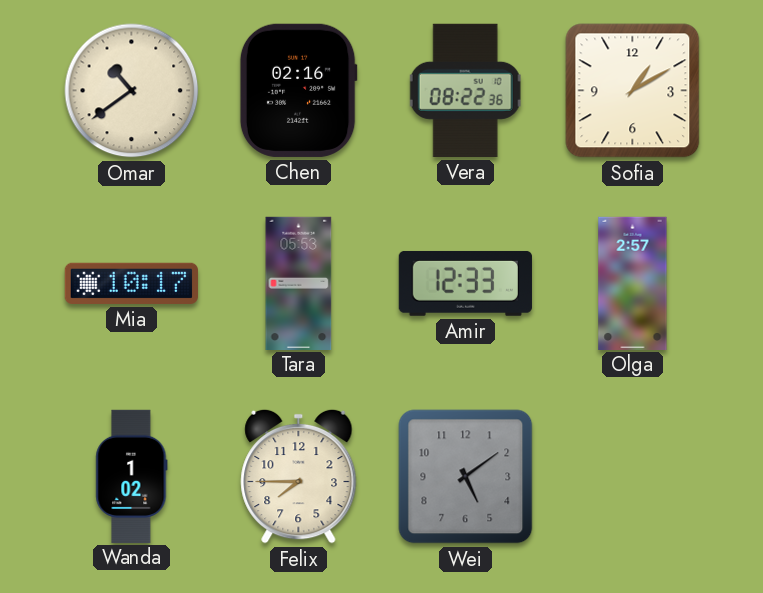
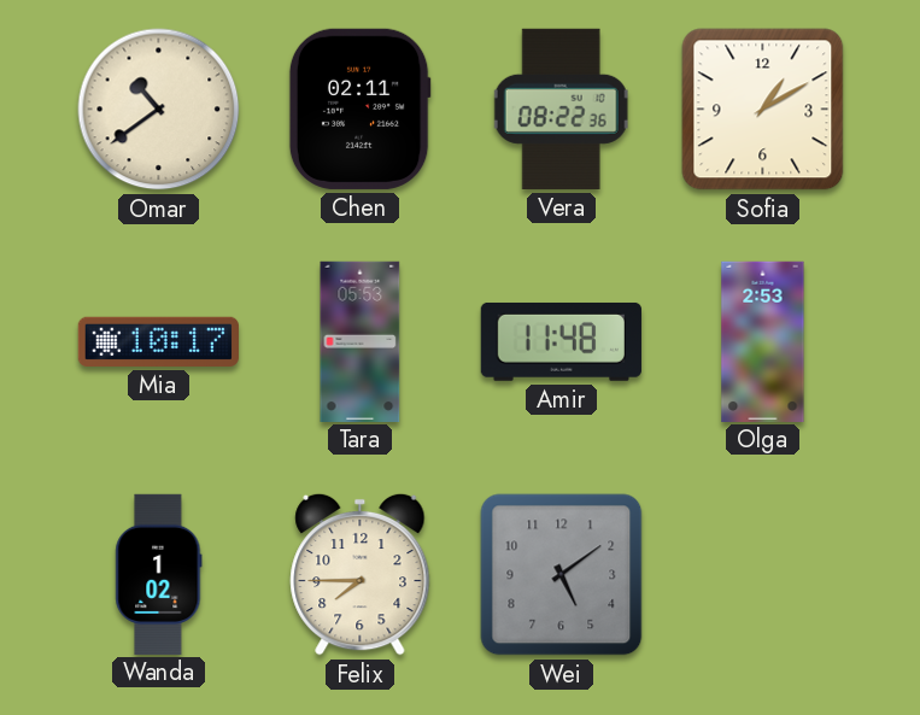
Chen: 02:16 -> 02:11 (359, 109)
Amir: 12:33 -> 11:48 (561, 341)
Olga: 2:57 -> 2:53 (763, 341)
